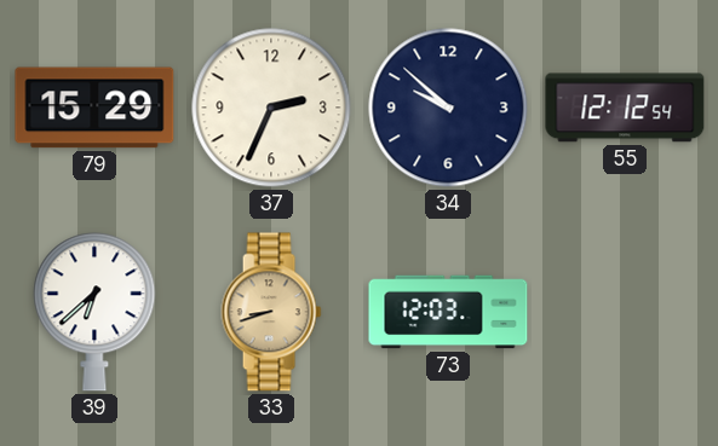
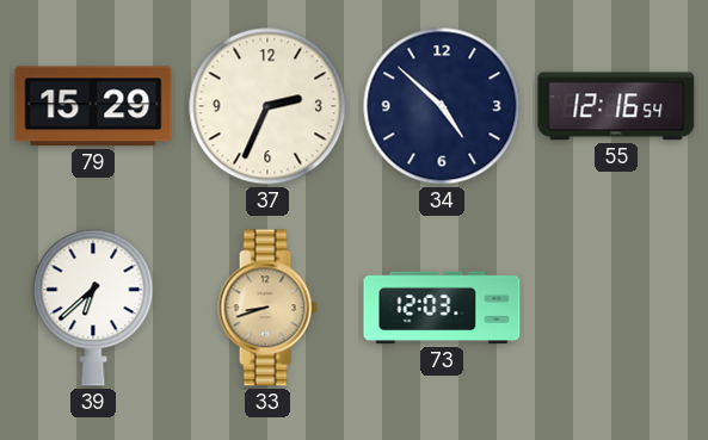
34: 9:52 -> 4:52 (442, 106)
55: 12:12 -> 12:16 (616, 106)
